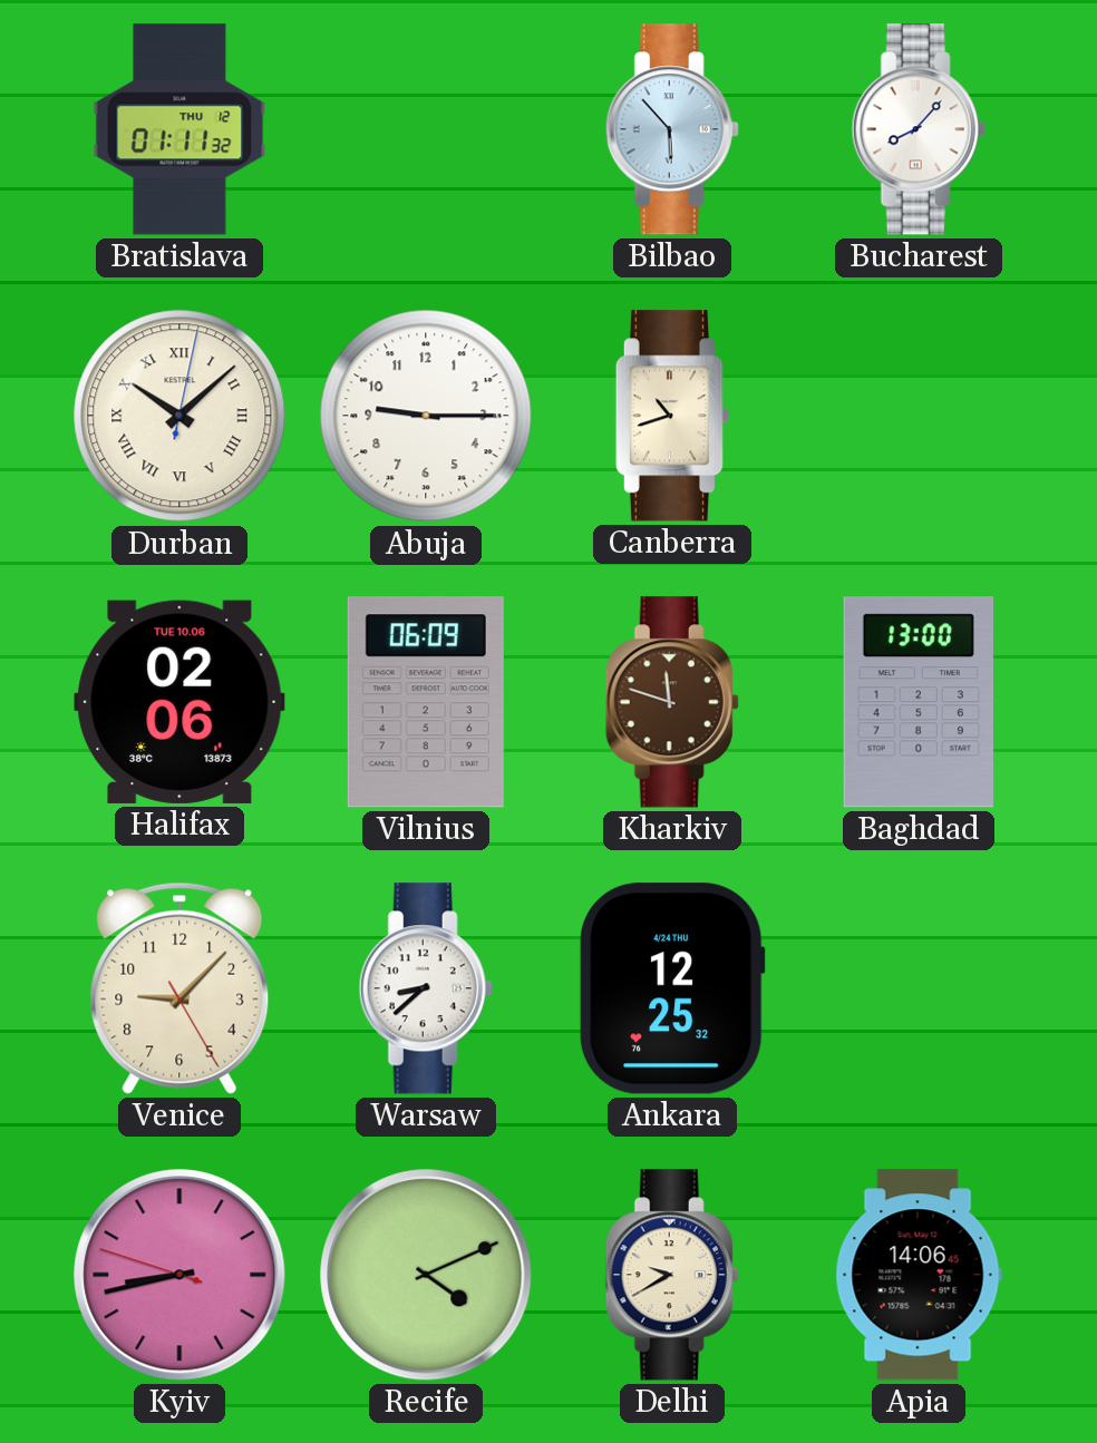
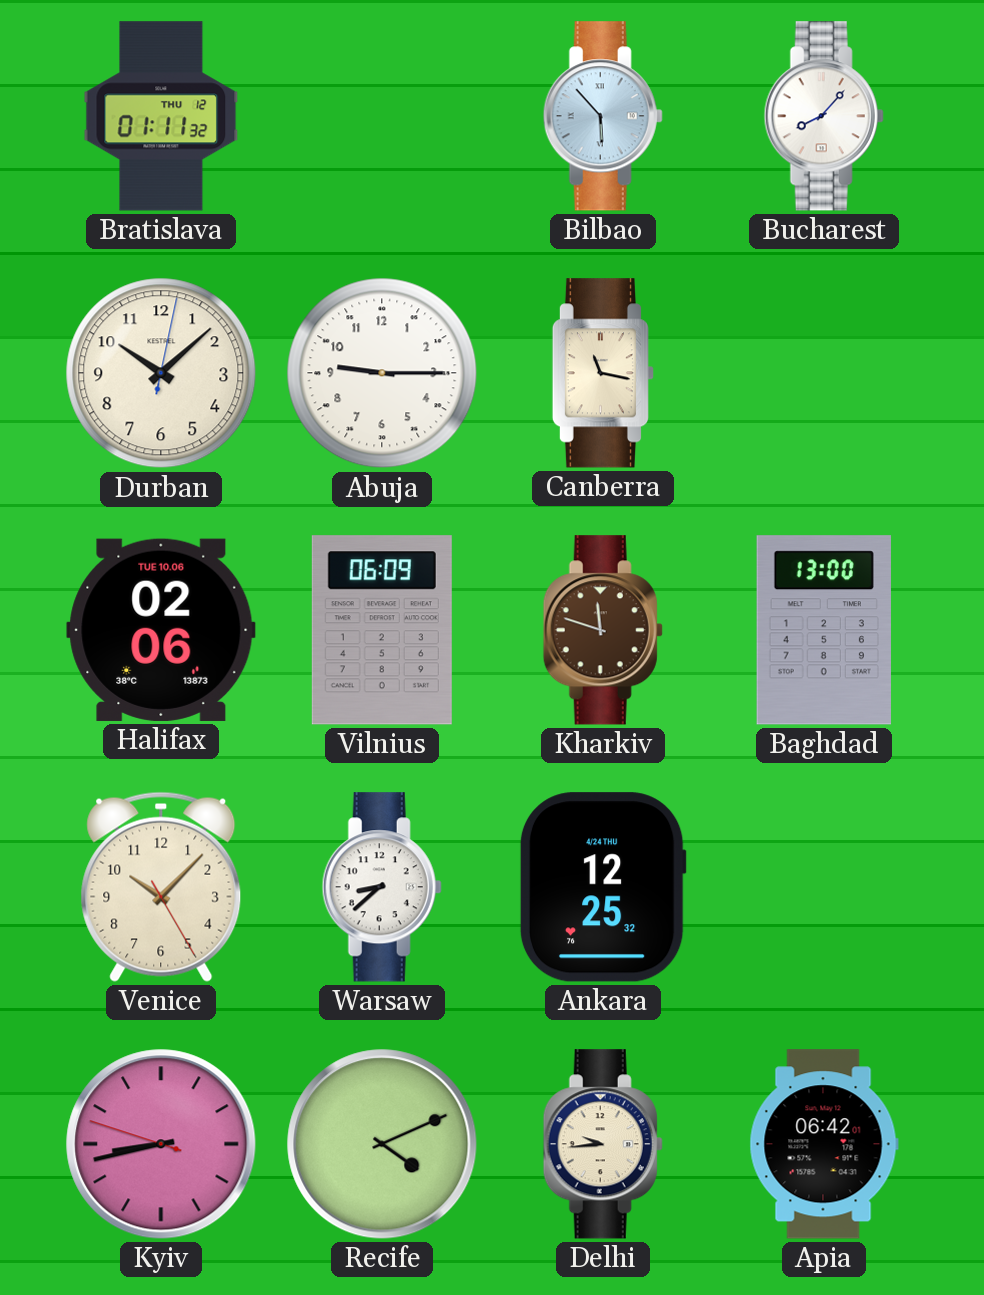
Durban numerals: Roman -> Arabic (161, 373)
Canberra: 10:42 -> 11:17 (603, 373)
Venice: 9:07 -> 10:07 (161, 887)
Delhi: 9:40 -> 9:44 (603, 1144)
Apia: 14:06 -> 06:42 (824, 1144)
